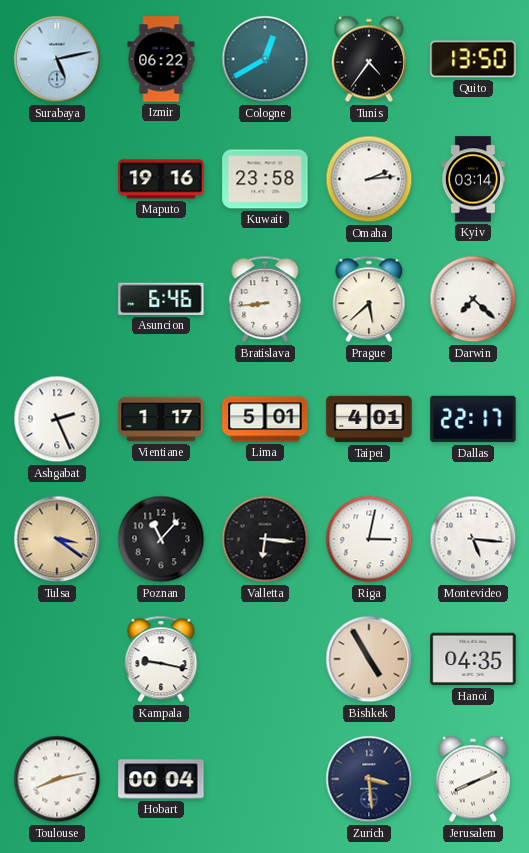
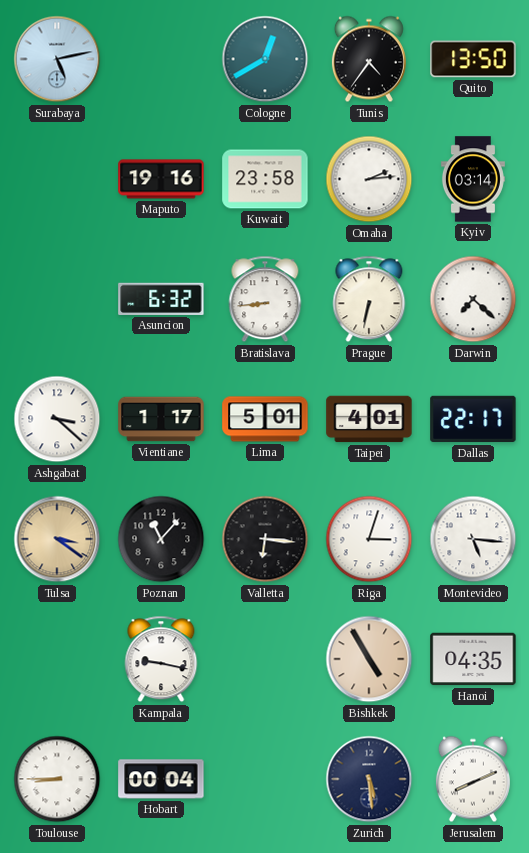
Izmir: 06:22 -> none (161, 59)
Asuncion: 6:46 -> 6:32 (161, 299)
Prague: 5:38 -> 6:32 (369, 299)
Ashgabat: 2:26 -> 3:22 (57, 419)
Riga: 3:02 -> 3:03 (369, 539)
Toulouse: 8:13 -> 8:45 (57, 779)
Zurich: 3:29 -> 5:29 (369, 779)
